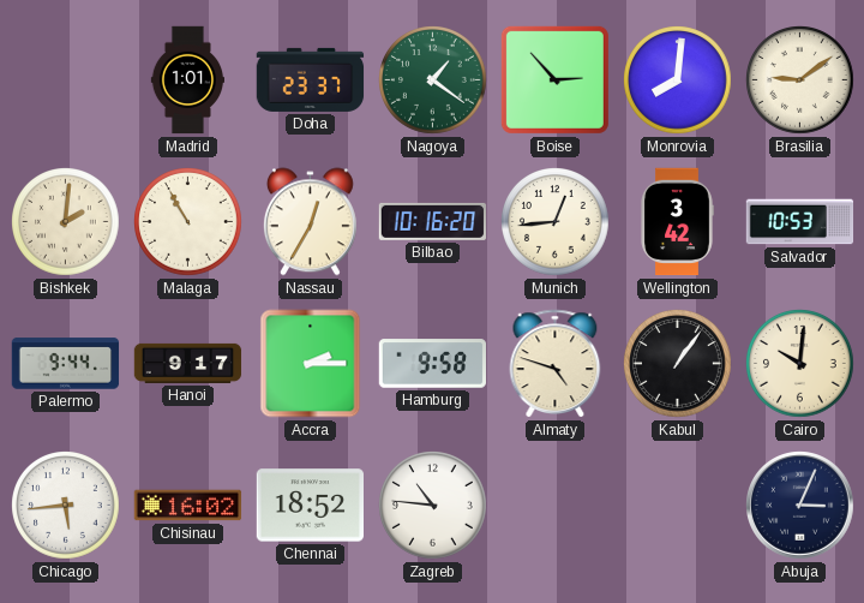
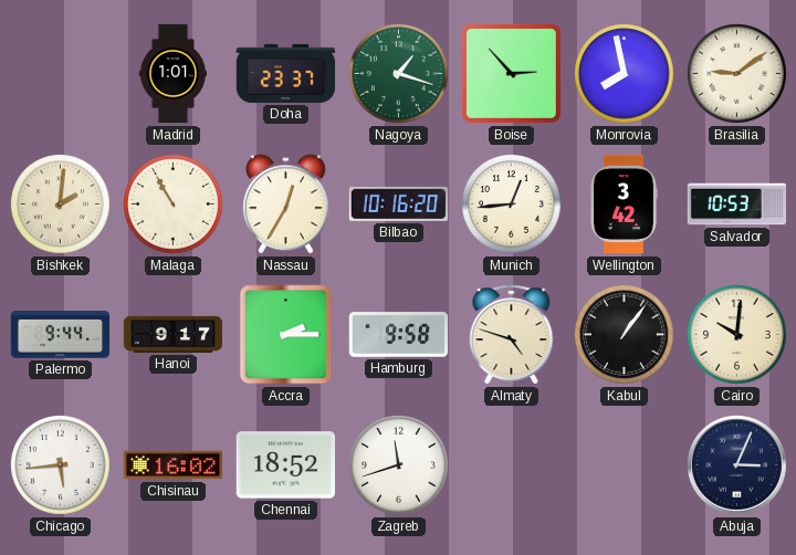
Nagoya: 1:21 -> 1:18 (399, 74)
Monrovia: 8:01 -> 7:58 (625, 74)
Zagreb: 10:46 -> 11:42 (399, 465)
